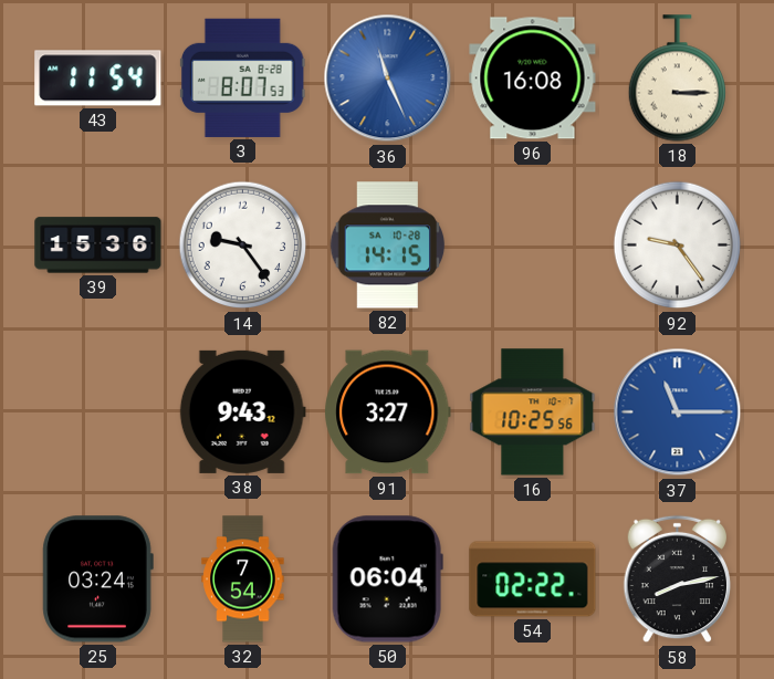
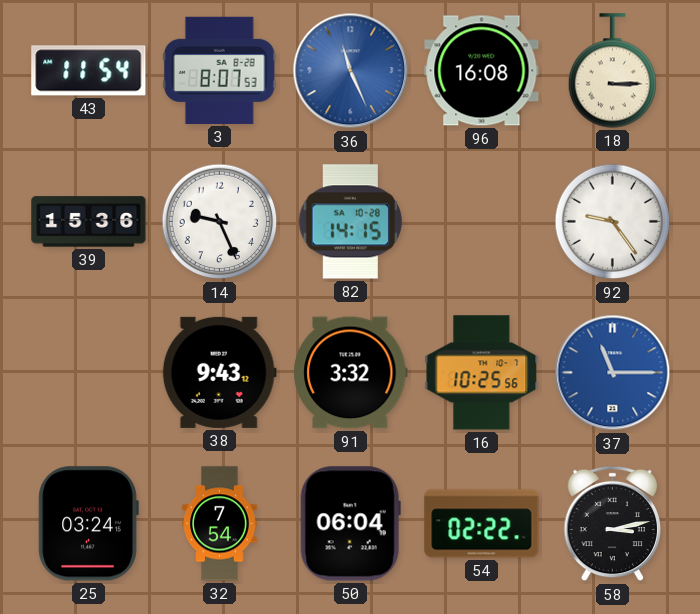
14: 9:24 -> 9:26 (220, 222)
91: 3:27 -> 3:32 (351, 373)
58: 8:13 -> 3:13 (613, 524)
